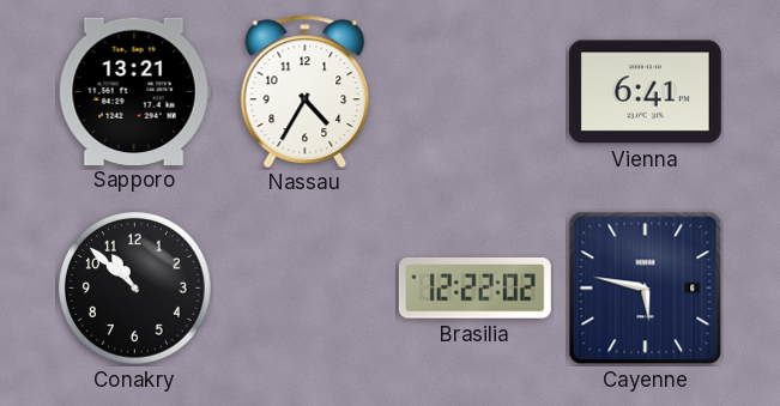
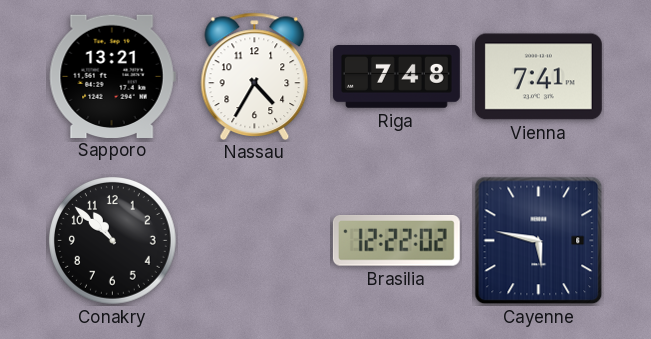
Riga: none -> 7:48 (396, 77)
Vienna: 6:41 -> 7:41 (538, 77)
